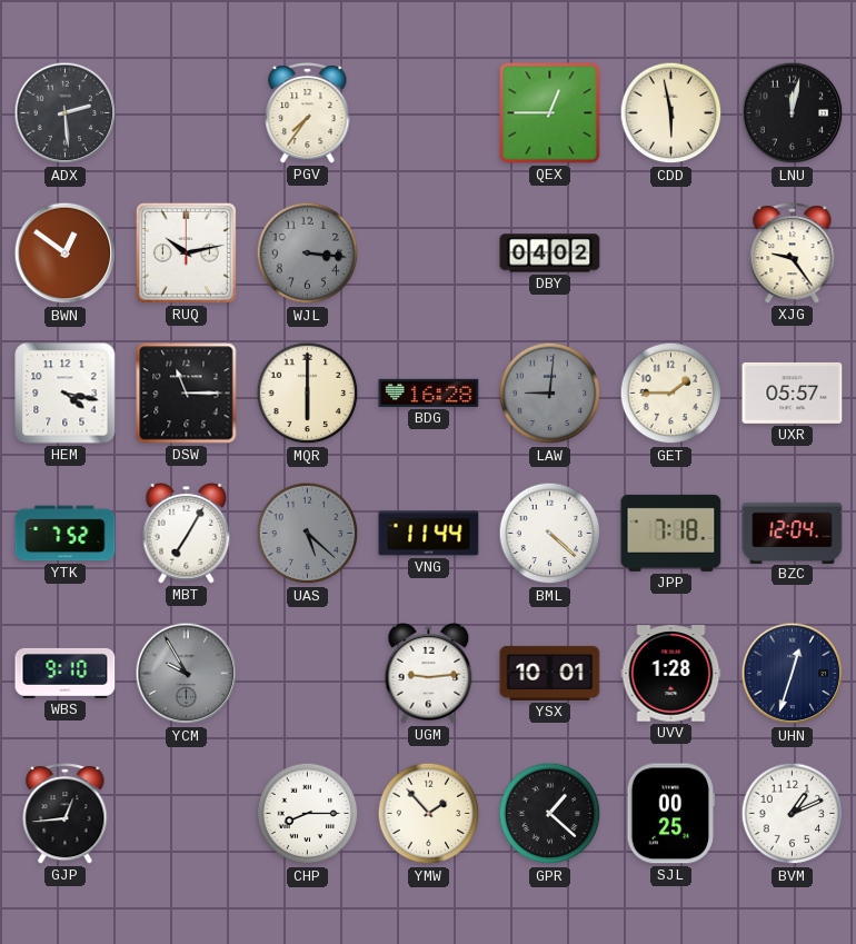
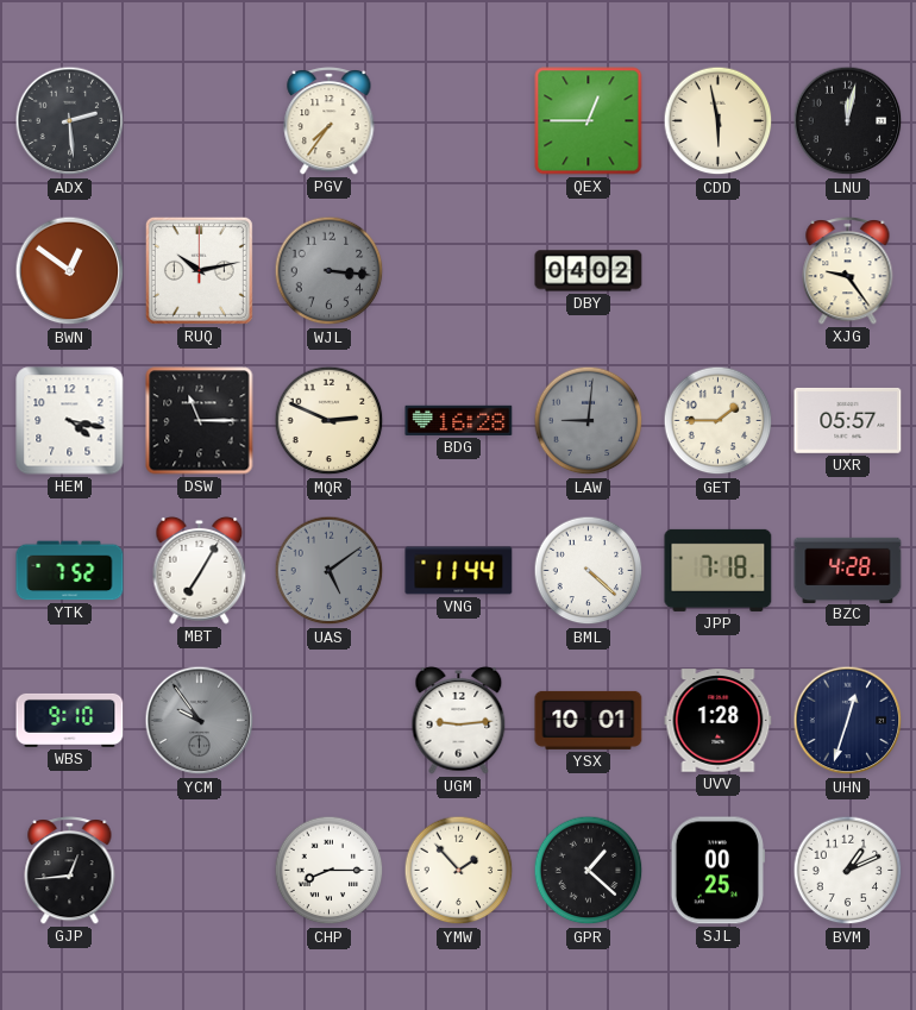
MQR: 6:00 -> 2:49 (330, 421)
UAS: 5:22 -> 5:09 (330, 571)
BZC: 12:04 -> 4:28 (848, 570)
YCM: 9:55 -> 9:54 (200, 721)
